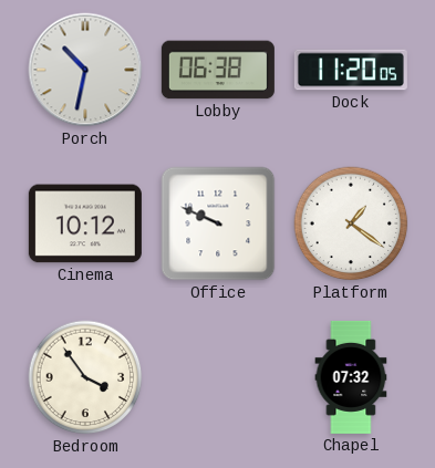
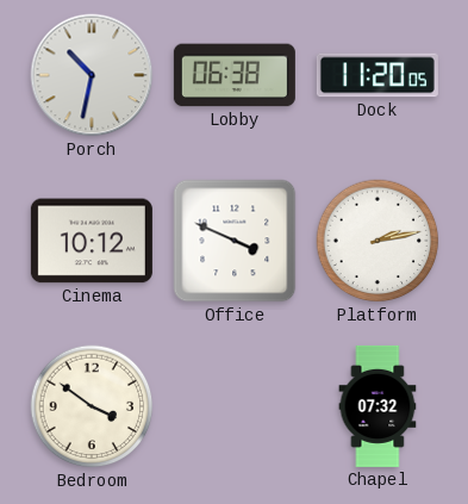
Office: 9:49 -> 3:49 (235, 241)
Platform: 1:21 -> 2:13 (377, 241)
Bedroom: 3:54 -> 3:51 (92, 406)
